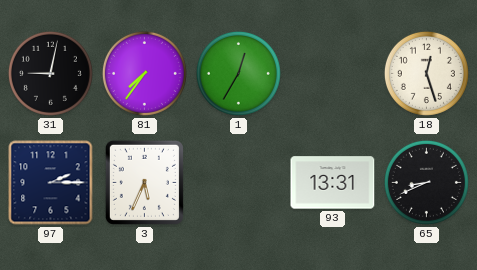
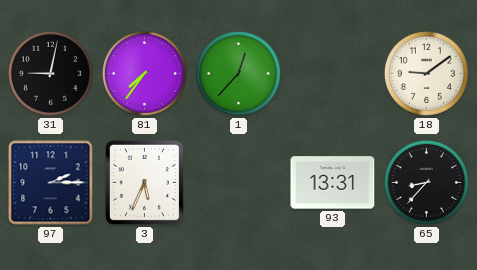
1: 12:35 -> 12:37 (238, 73)
18: 12:27 -> 9:09 (426, 73)
65: 8:41 -> 8:37 (426, 182)
